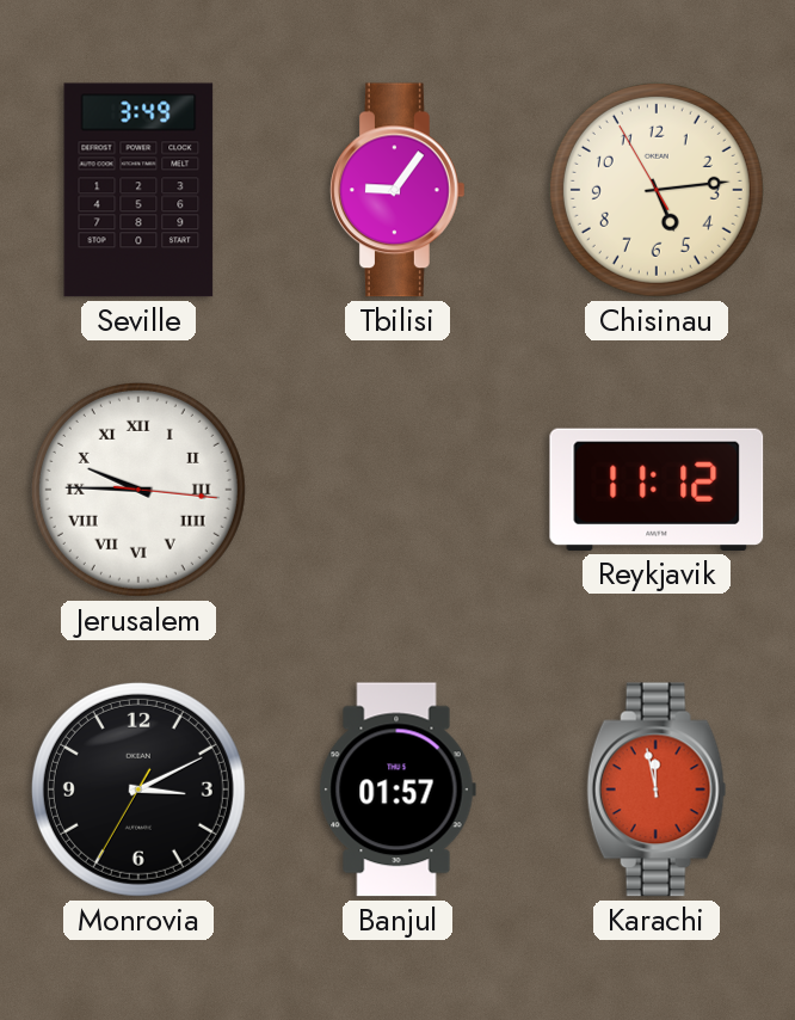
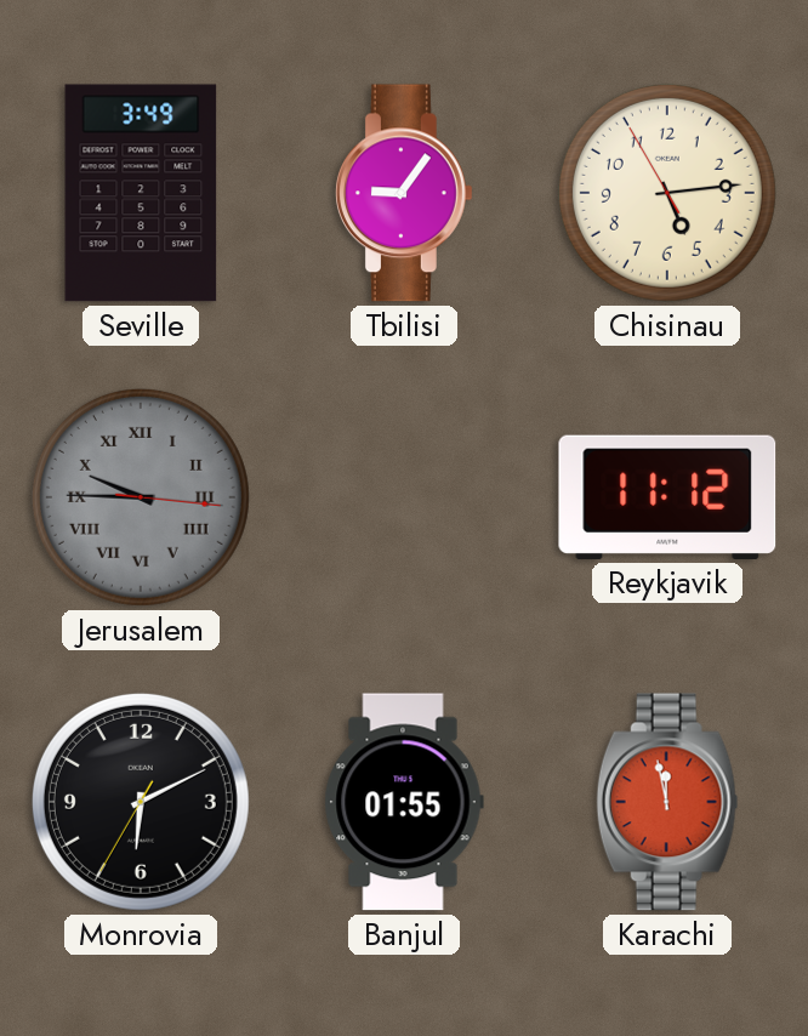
Jerusalem dial: white -> grey (141, 497)
Monrovia: 3:10 -> 6:10 (141, 802)
Banjul: 01:57 -> 01:55 (404, 802)
